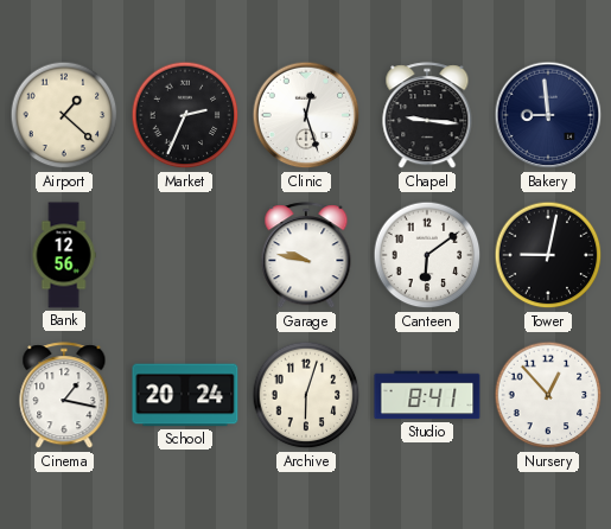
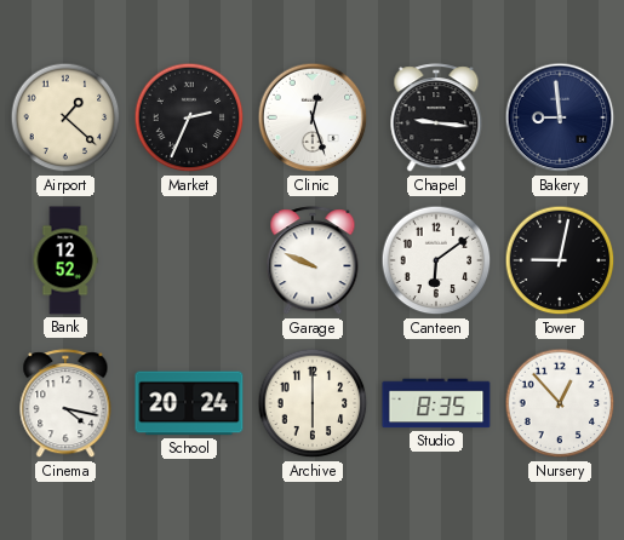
Bank: 12:56 -> 12:52 (65, 260)
Garage: 9:47 -> 9:49 (313, 262)
Cinema: 1:17 -> 4:17 (65, 404)
Archive: 6:03 -> 6:00 (313, 403)
Studio: 8:41 -> 8:35 (436, 403)
